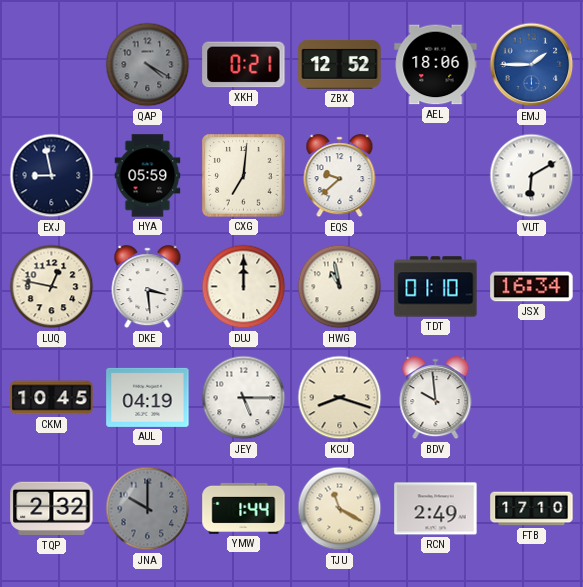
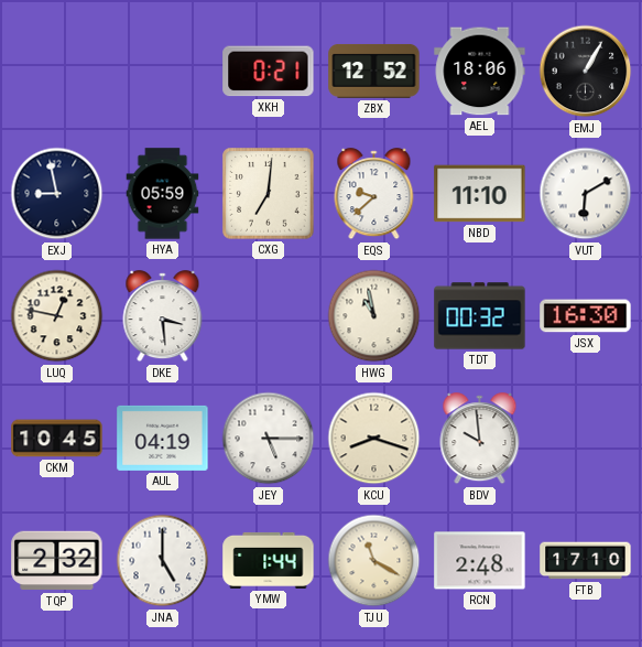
QAP: 4:20 -> none (148, 65)
EMJ: 1:45 -> 1:05 (586, 72)
EMJ dial: blue -> black (586, 72)
NBD: none -> 11:10 (480, 194)
DUJ: 12:00 -> none (244, 287)
TDT: 01:10 -> 00:32 (480, 316)
JSX: 16:34 -> 16:30 (586, 316)
JNA: 10:00 -> 5:00 (163, 561)
JNA dial: grey -> white (163, 561)
RCN: 2:49 -> 2:48 (480, 561)
